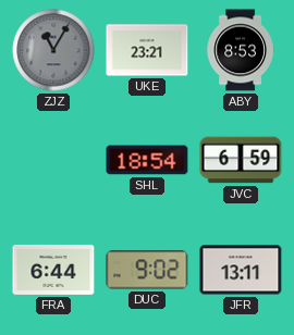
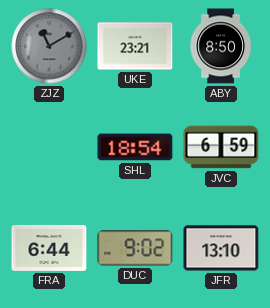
ZJZ: 11:05 -> 11:10 (49, 46)
ABY: 8:53 -> 8:50 (221, 46)
JFR: 13:11 -> 13:10 (221, 248)
